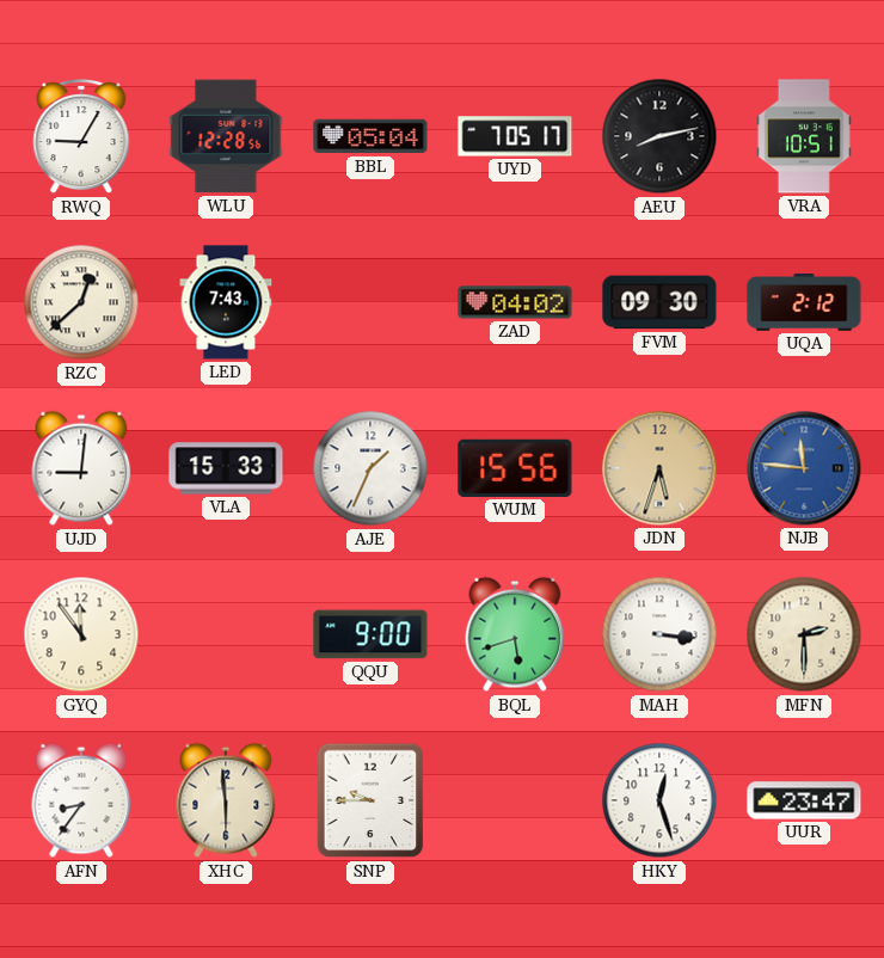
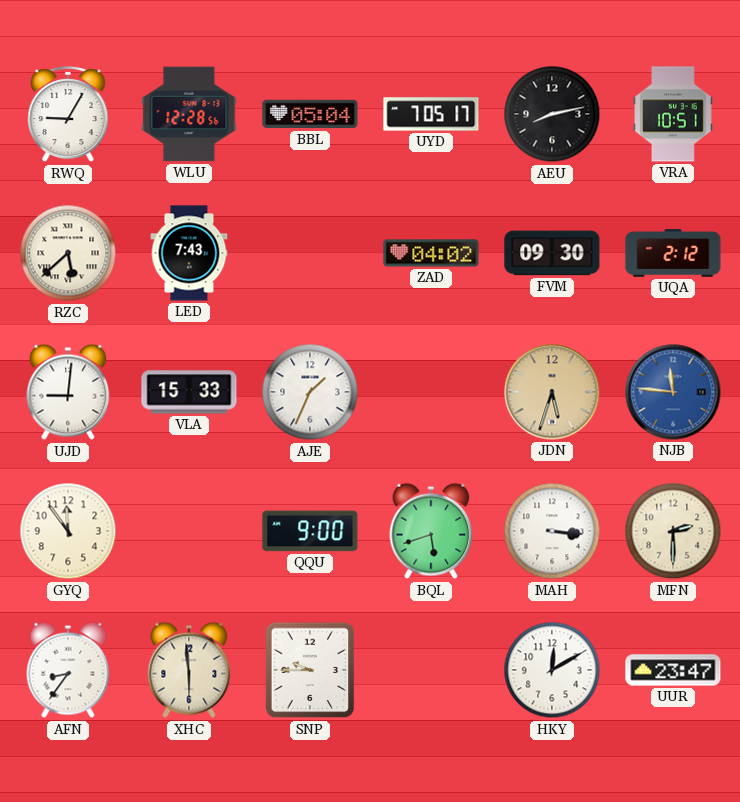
RZC: 12:38 -> 5:38 (68, 253)
WUM: 15:56 -> none (515, 468)
HKY: 12:27 -> 12:10 (552, 670)
